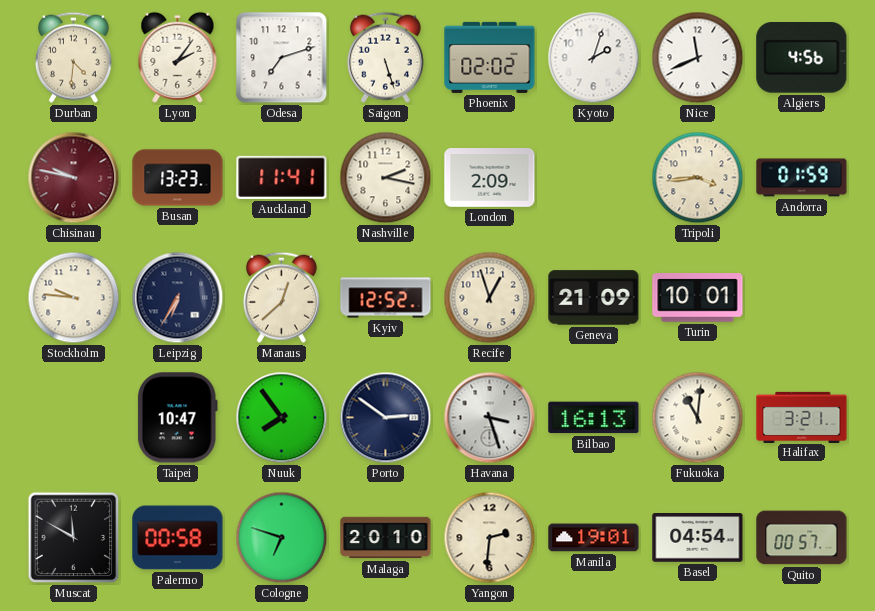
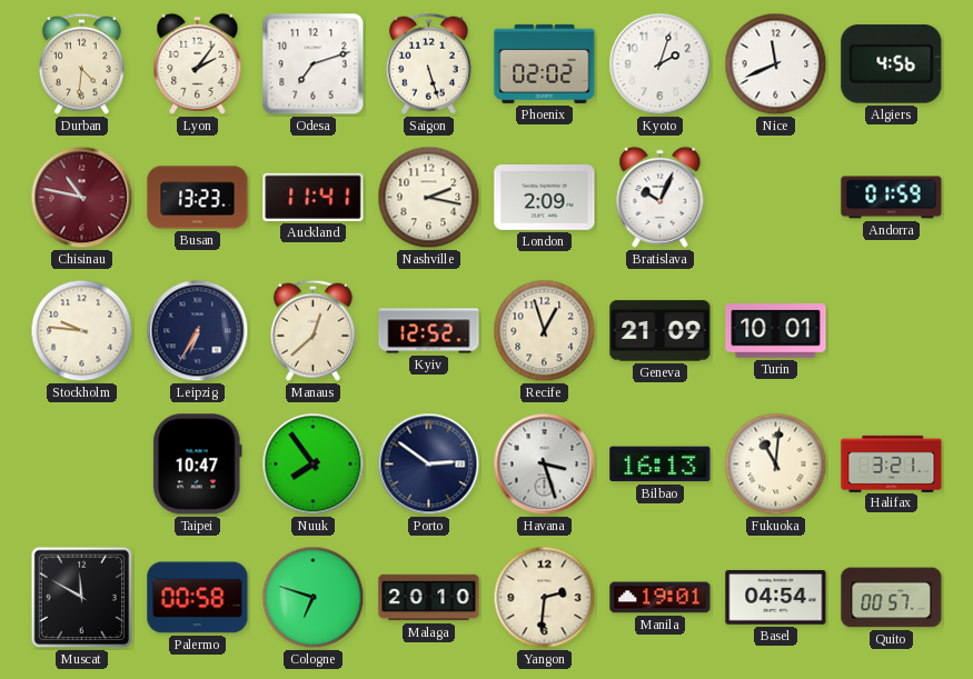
Chisinau: 9:47 -> 10:47 (82, 198)
Bratislava: none -> 10:04 (661, 197)
Tripoli: 3:44 -> none (698, 178)
